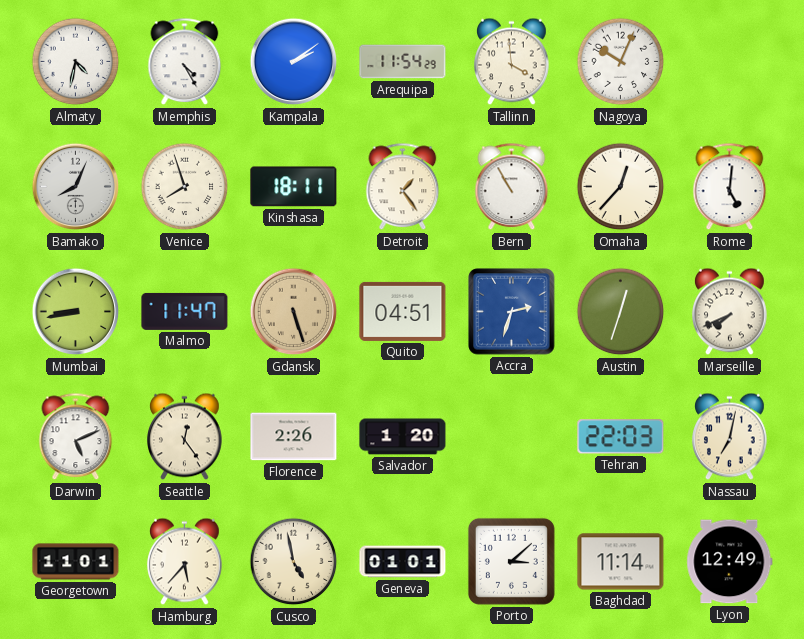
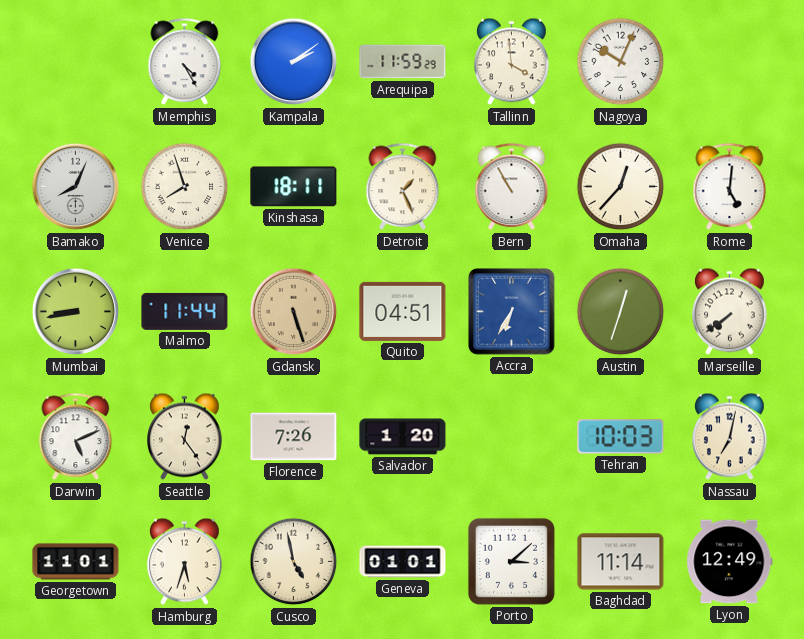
Almaty: 4:32 -> none (76, 62)
Arequipa: 11:54 -> 11:59 (403, 62)
Detroit: 1:24 -> 1:26 (403, 187)
Malmo: 11:47 -> 11:44 (185, 311)
Accra: 2:33 -> 6:35 (512, 312)
Marseille: 7:41 -> 7:39 (730, 312)
Florence: 2:26 -> 7:26 (294, 437)
Tehran: 22:03 -> 10:03 (621, 437)
Hamburg: 5:37 -> 5:33 (185, 562)
